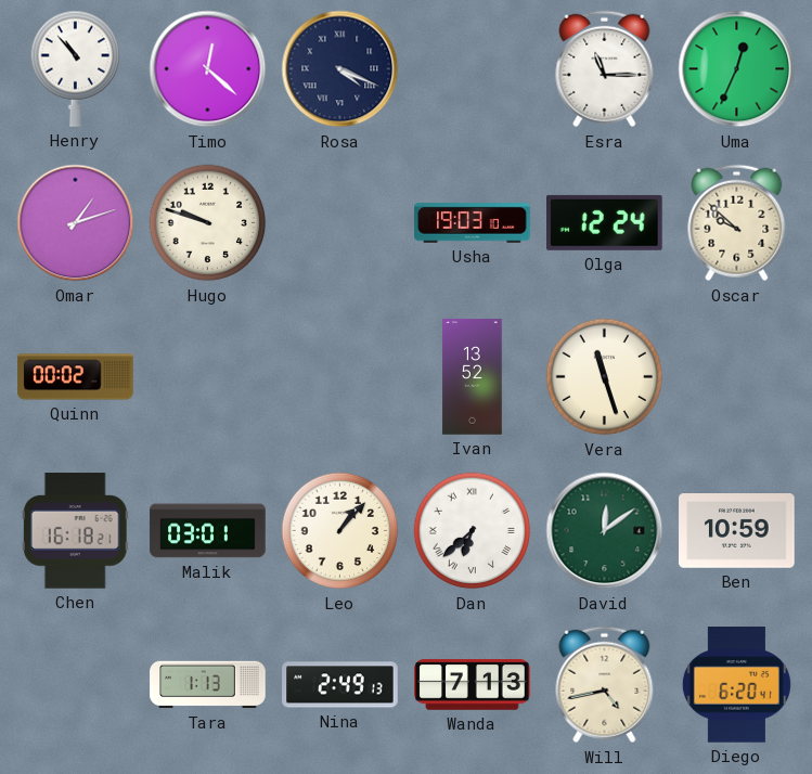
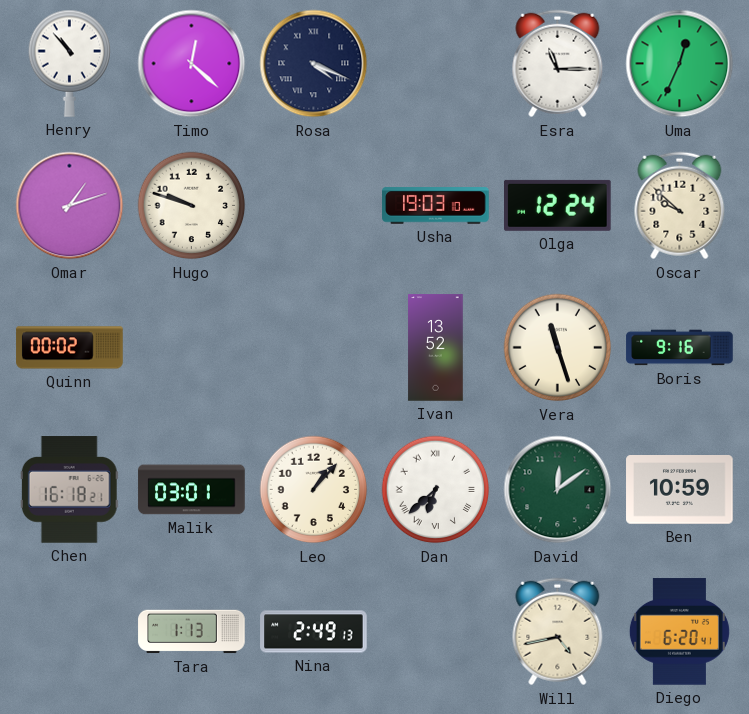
Boris: none -> 9:16 (680, 348)
Wanda: 7:13 -> none (473, 685)
